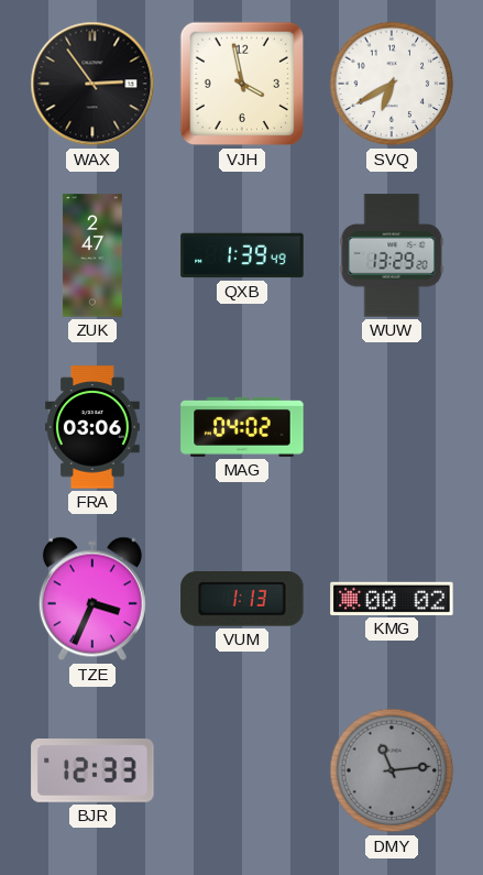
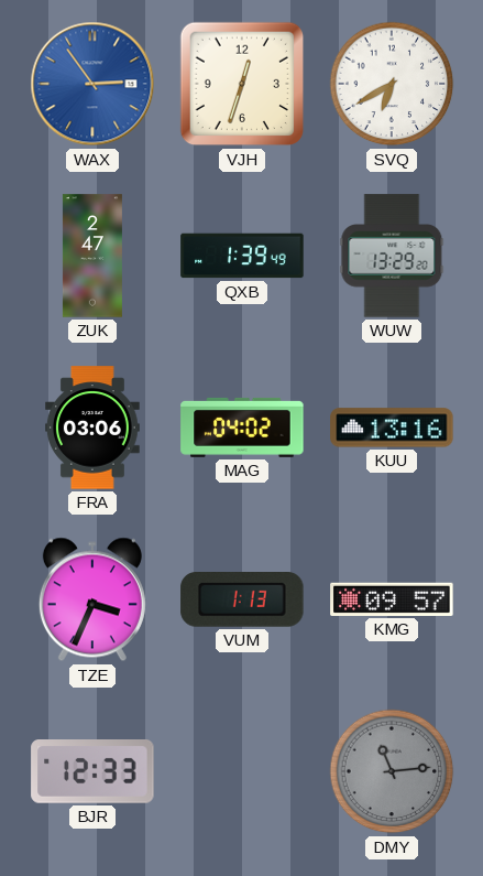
WAX dial: black -> blue (92, 84)
VJH: 3:58 -> 12:33 (242, 84)
KUU: none -> 13:16 (392, 428)
KMG: 00:02 -> 09:57 (392, 599)
